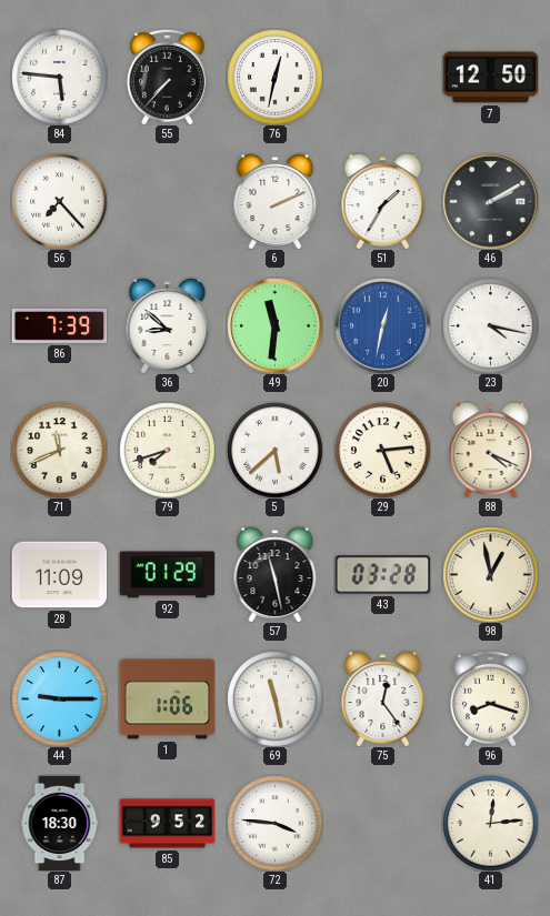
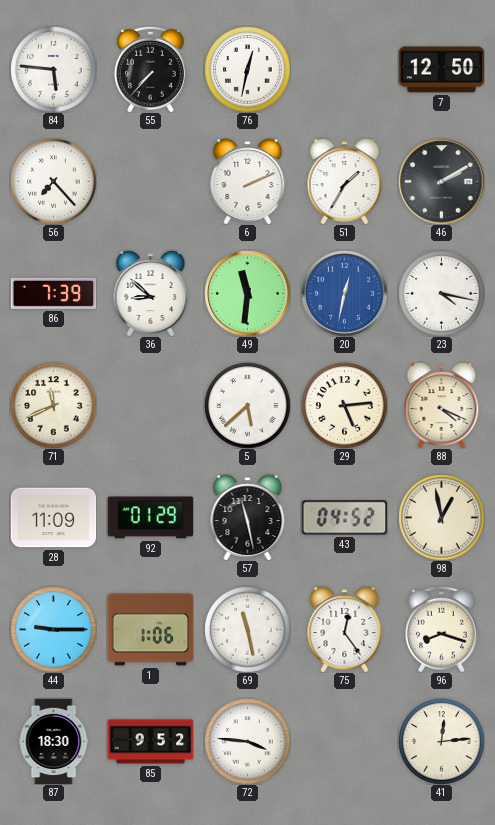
79: 7:42 -> none (167, 450)
43: 03:28 -> 04:52 (344, 518)
